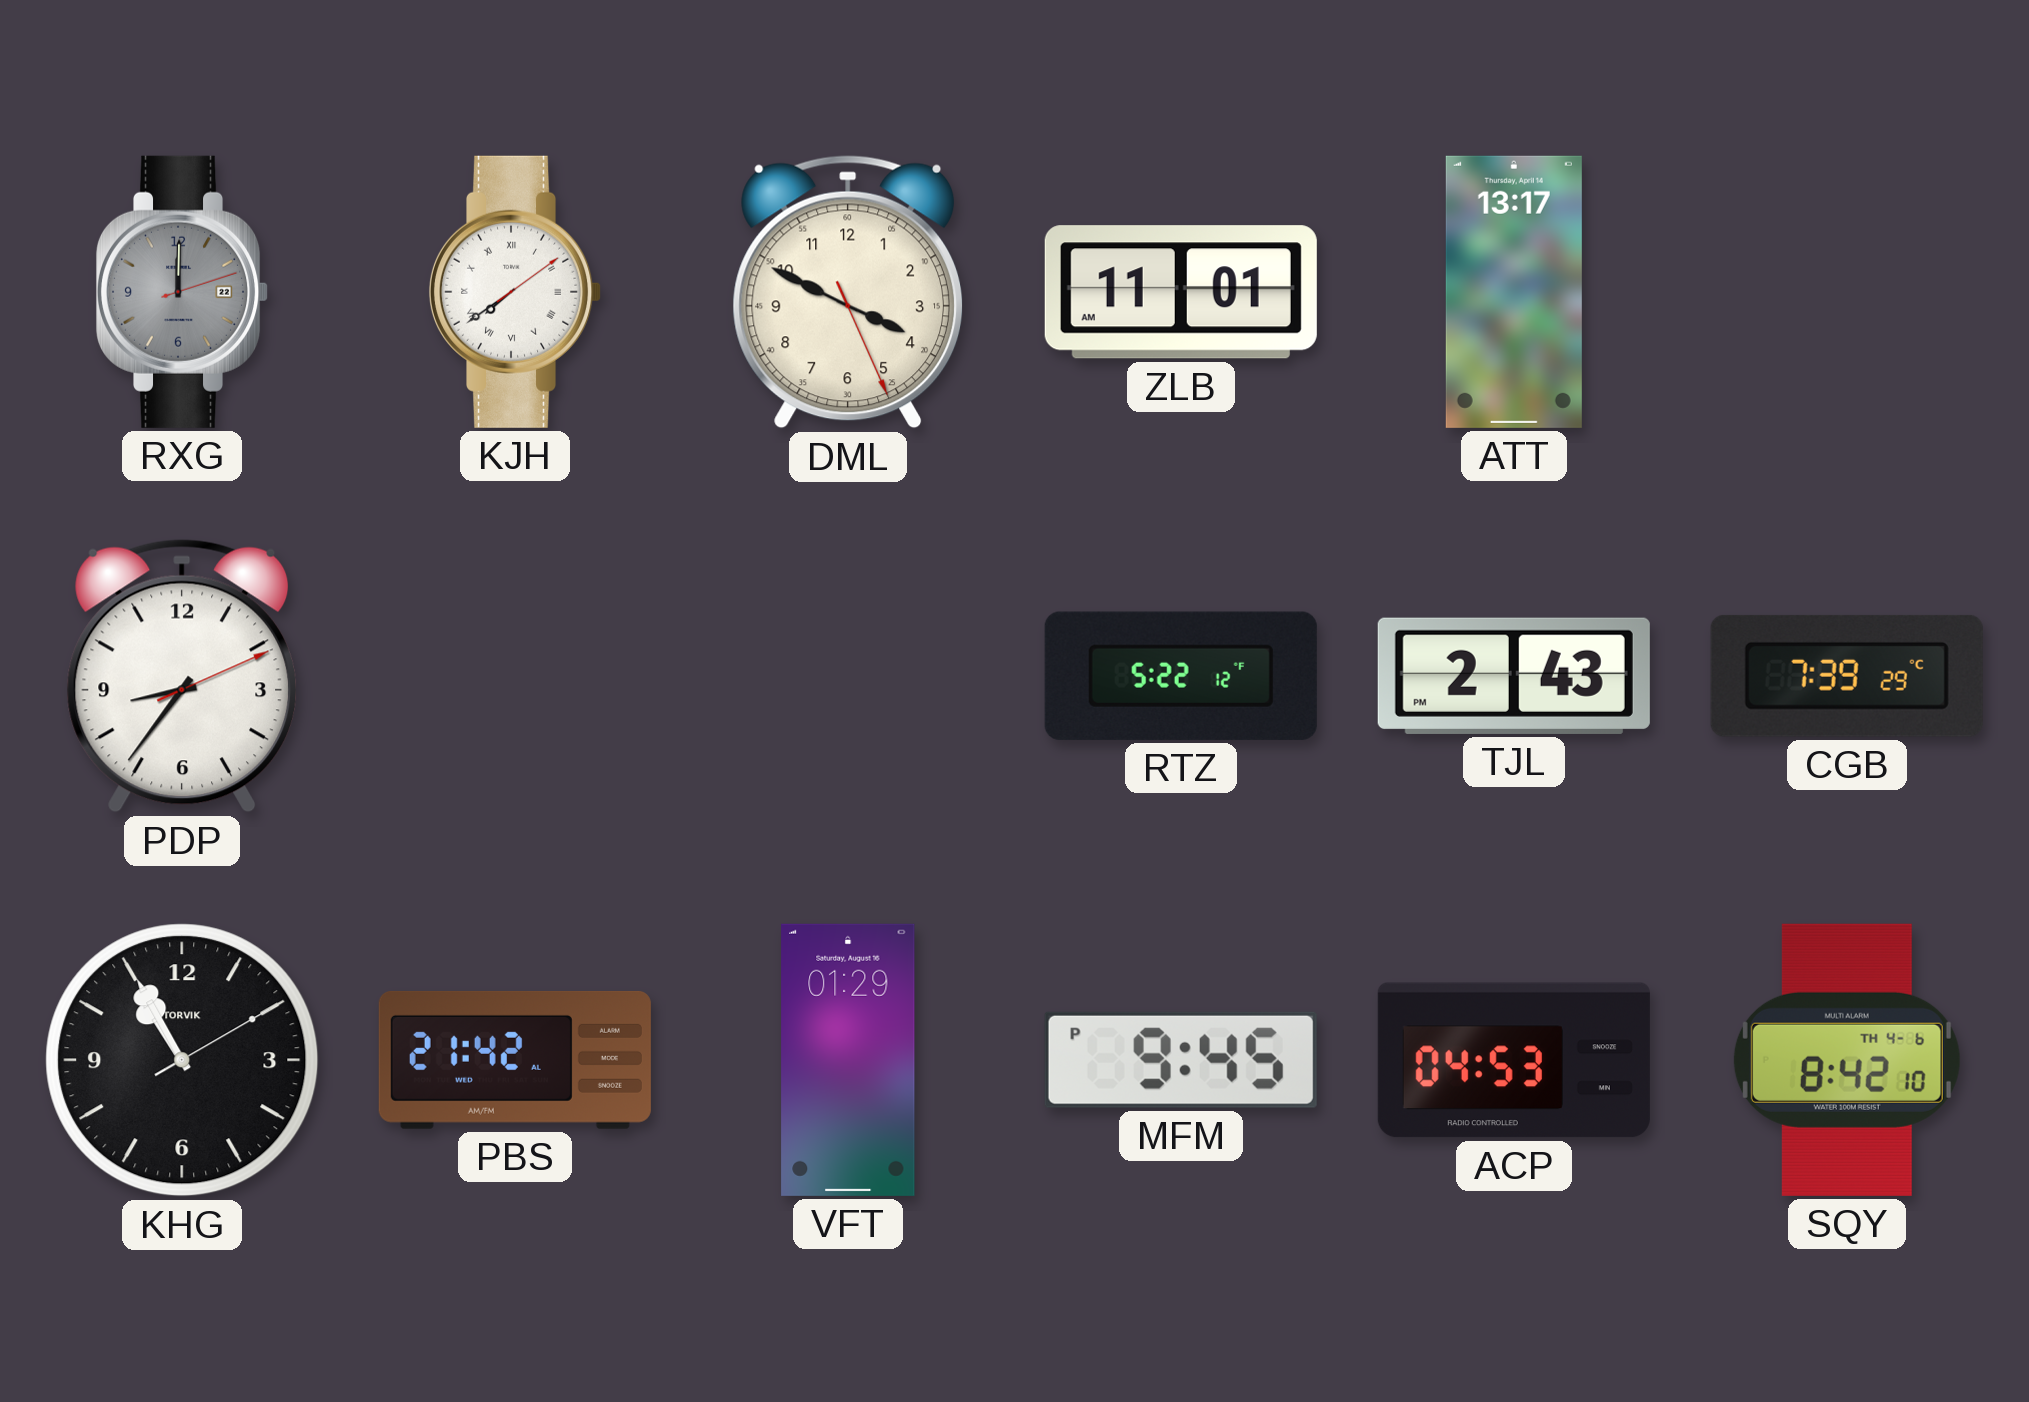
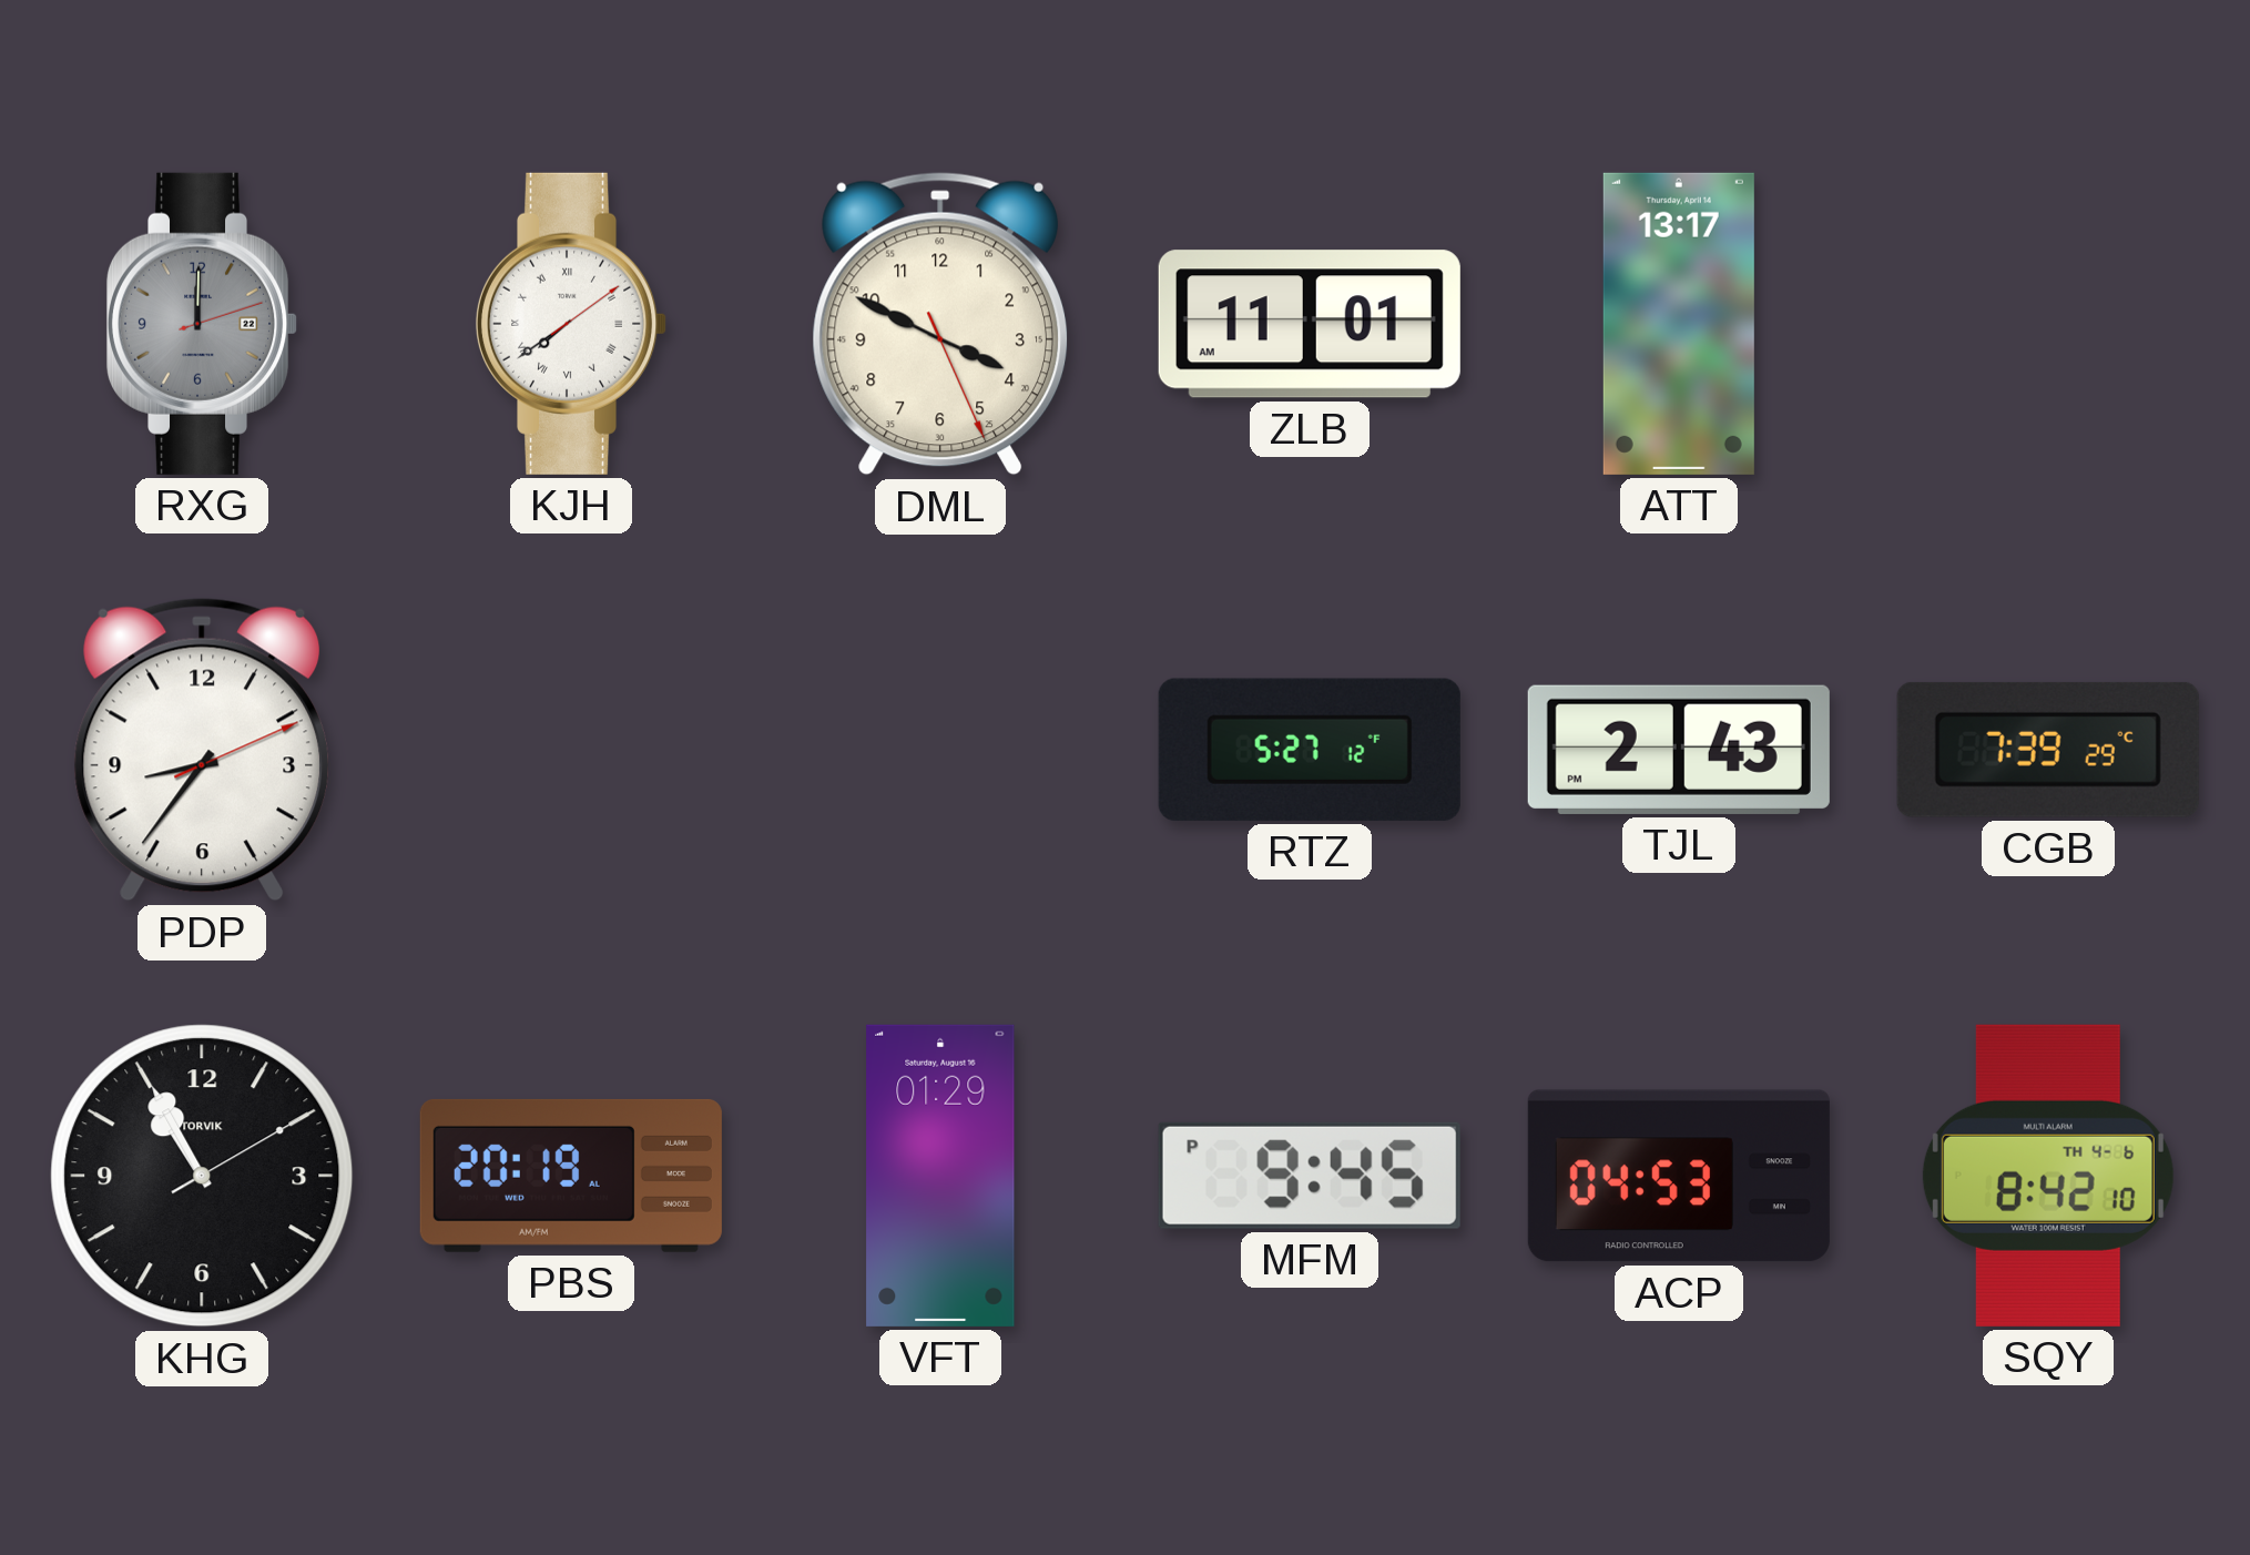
RTZ: 5:22 -> 5:27 (1310, 750)
PBS: 21:42 -> 20:19 (571, 1176)
